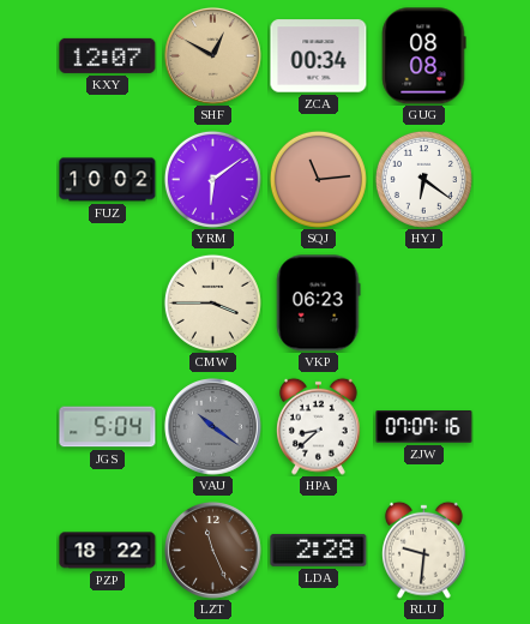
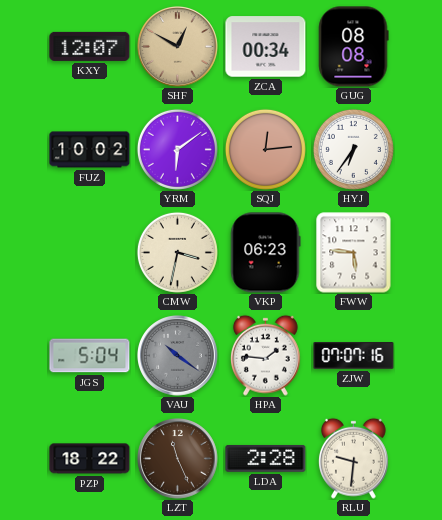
SQJ: 11:14 -> 12:14 (265, 149)
HYJ: 6:21 -> 6:36 (353, 149)
CMW: 3:45 -> 3:32 (177, 252)
FWW: none -> 5:46 (354, 253)
HPA: 8:38 -> 1:46 (265, 355)
